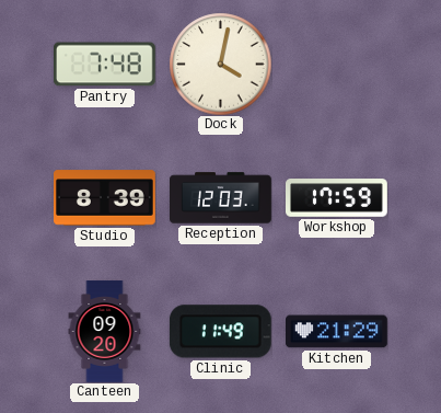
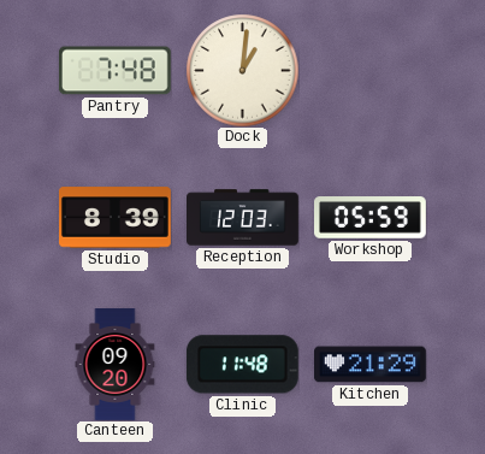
Dock: 4:02 -> 1:01 (242, 70)
Workshop: 17:59 -> 05:59 (371, 218)
Clinic: 11:49 -> 11:48 (242, 365)
